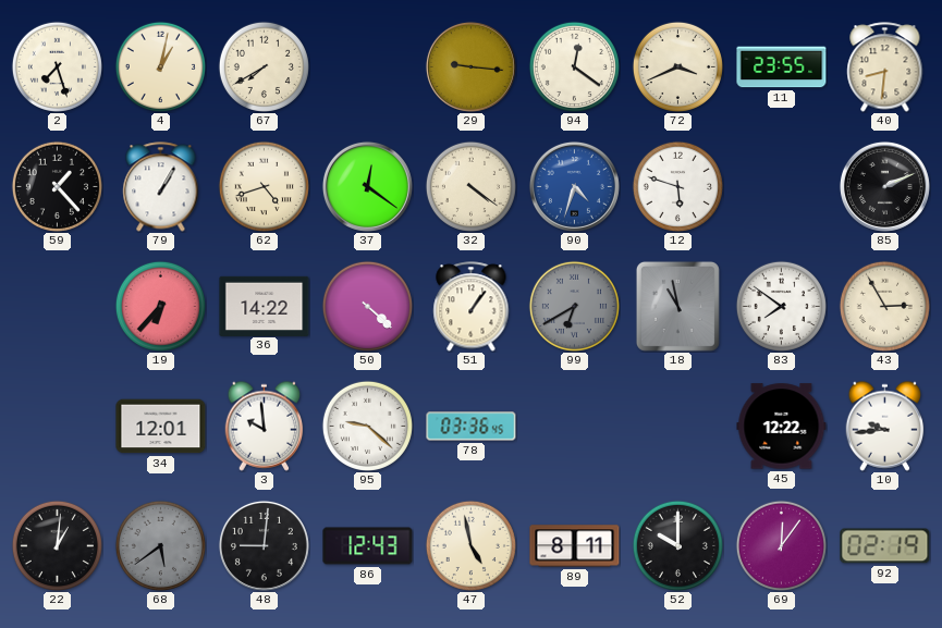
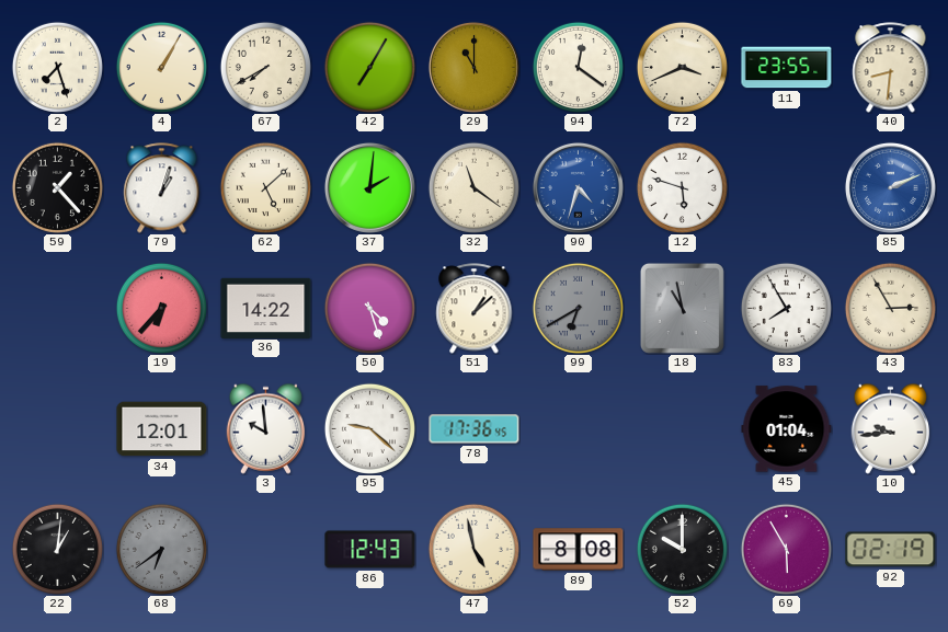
4: 1:02 -> 1:05 (161, 67)
42: none -> 7:05 (369, 67)
29: 9:16 -> 11:00 (473, 67)
79: 1:05 -> 1:03 (162, 188)
62: 4:42 -> 5:08 (265, 187)
37: 12:21 -> 2:01 (369, 187)
32: 4:21 -> 11:21 (473, 187)
85 dial: black -> blue (890, 187)
50: 4:22 -> 4:27 (369, 308)
51: 1:06 -> 1:08 (475, 309)
83: 7:51 -> 7:55 (786, 308)
78: 03:36 -> 17:36 (475, 429)
45: 12:22 -> 01:04 (787, 429)
68: 5:39 -> 6:39 (161, 549)
48: 9:01 -> none (264, 545)
89: 8:11 -> 8:08 (579, 550)
69: 12:06 -> 5:55 (786, 549)
